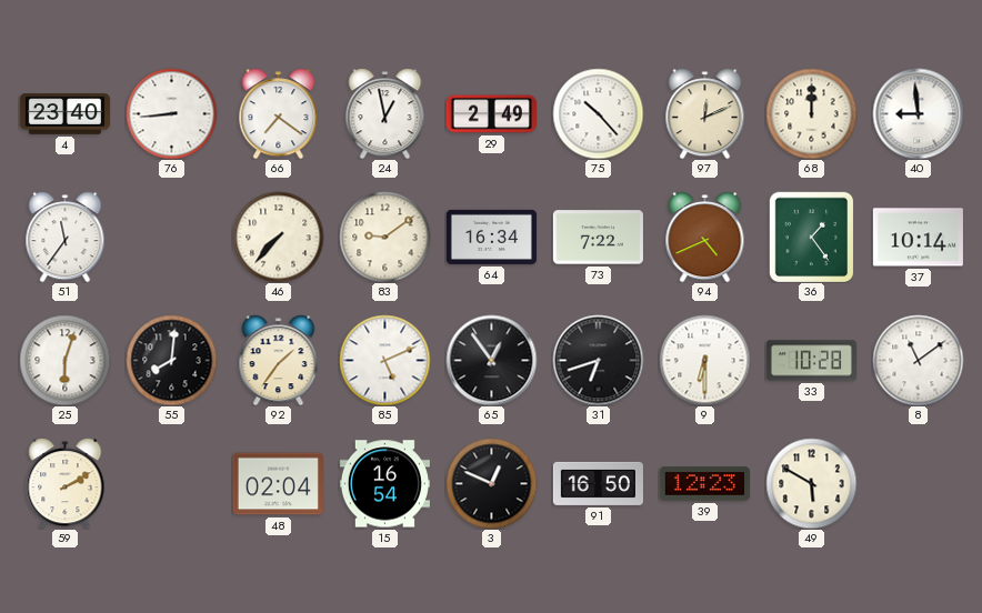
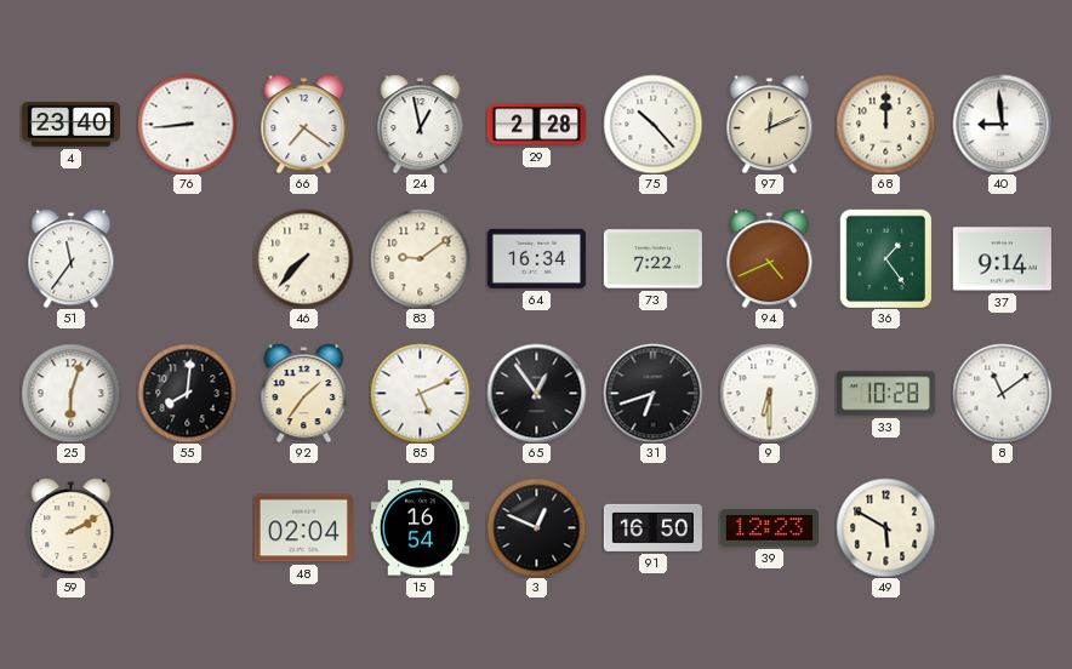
29: 2:49 -> 2:28 (536, 125)
37: 10:14 -> 9:14 (1002, 259)
